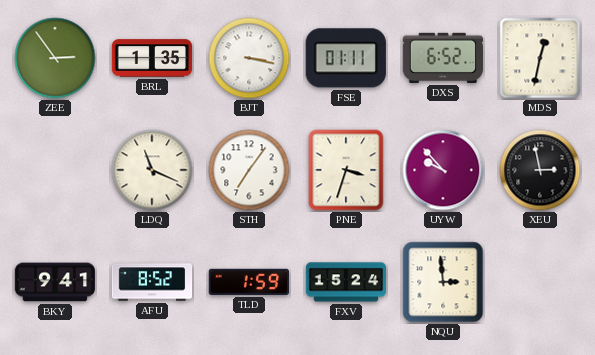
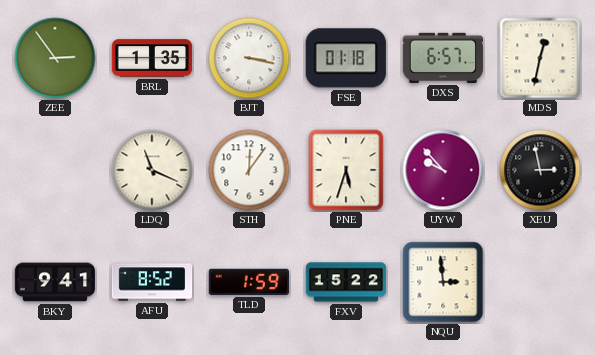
FSE: 01:11 -> 01:18 (346, 58)
DXS: 6:52 -> 6:57 (443, 58)
STH: 7:06 -> 12:06 (249, 170)
PNE: 3:33 -> 5:33 (346, 170)
FXV: 15:24 -> 15:22 (346, 282)
